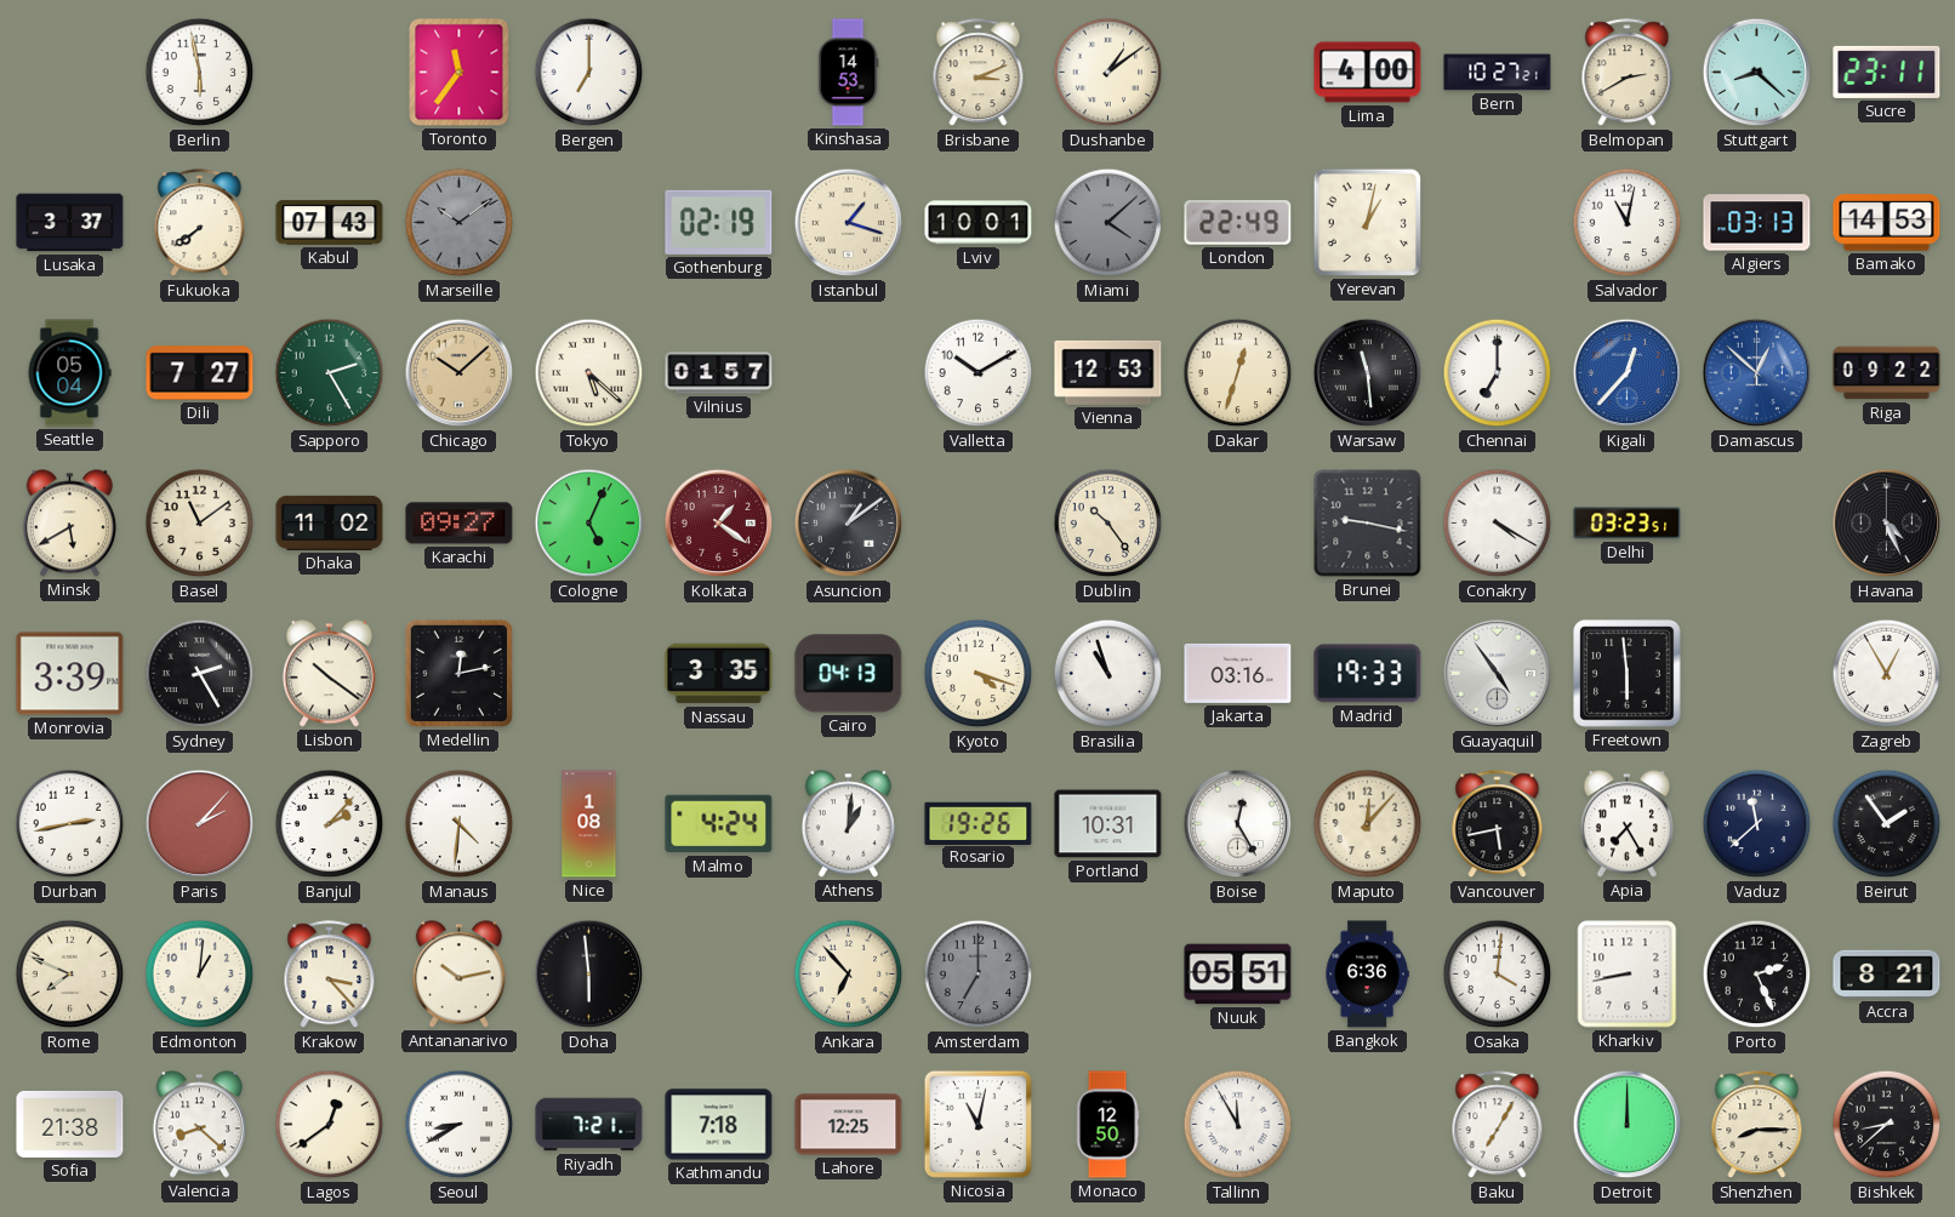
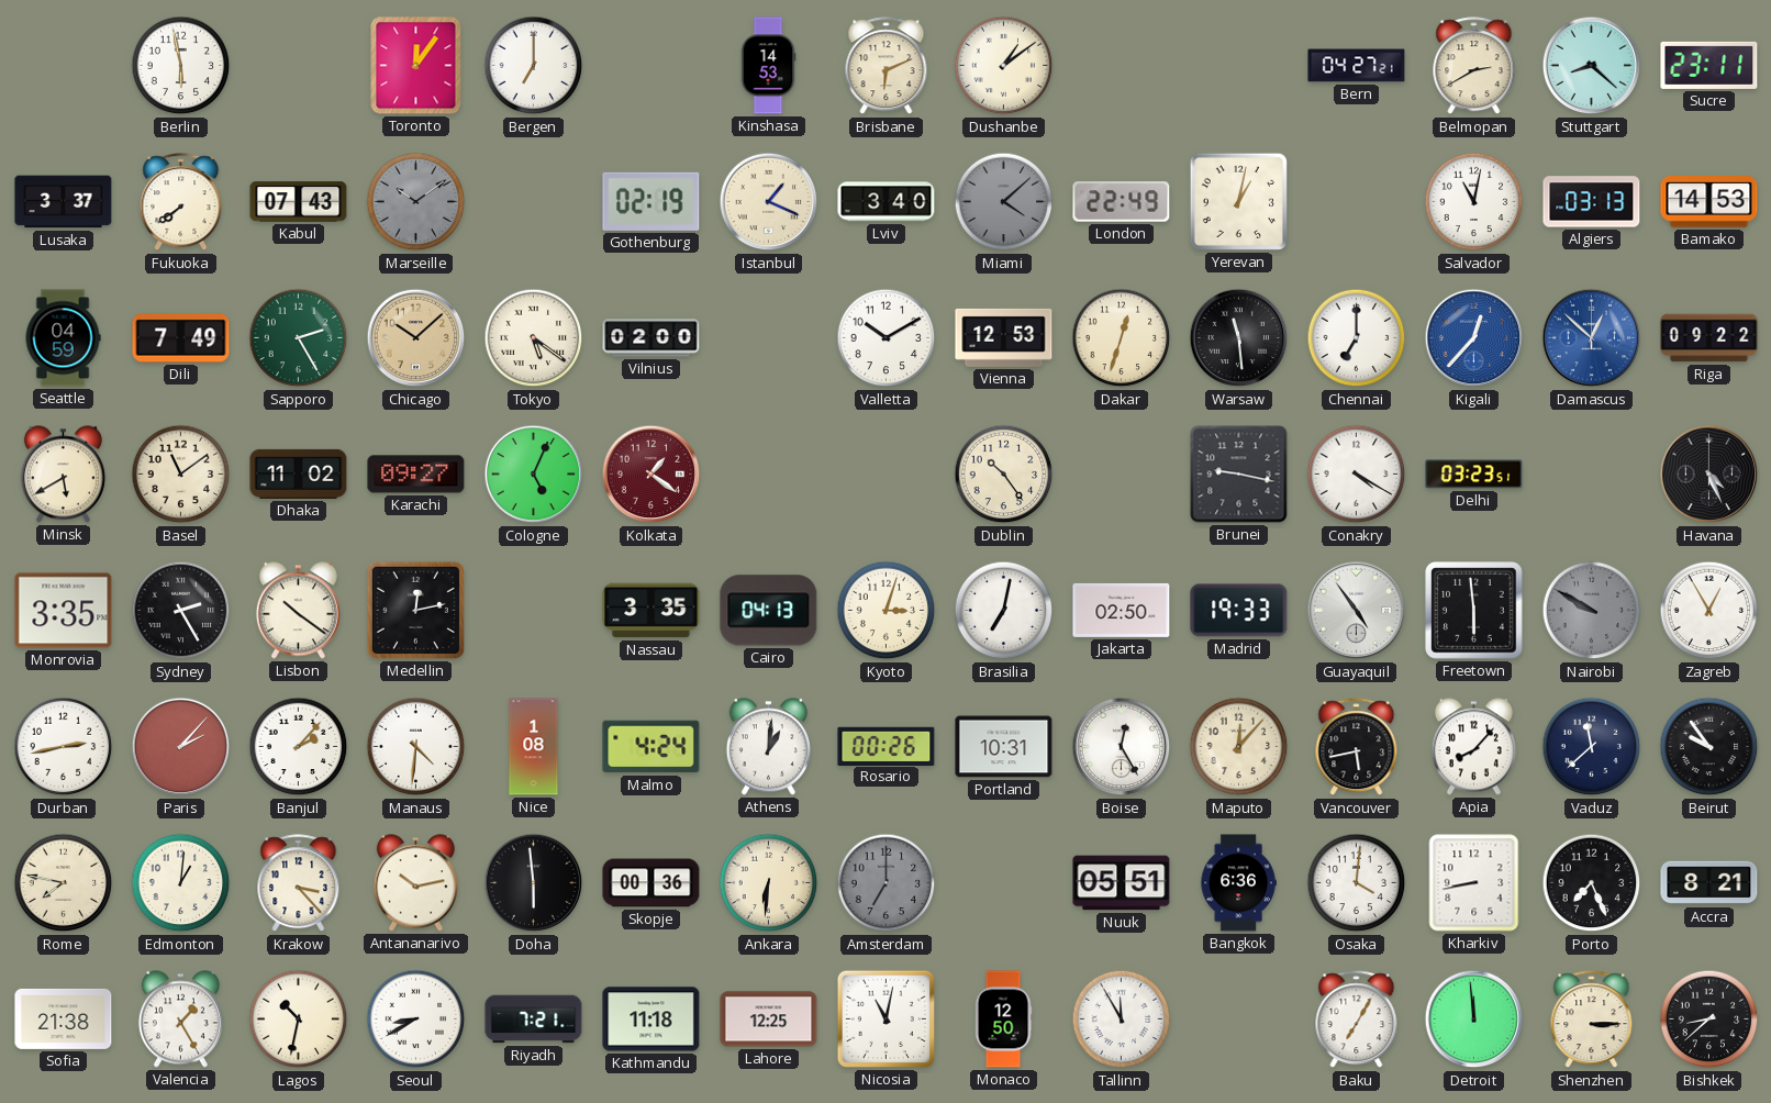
Toronto: 11:36 -> 12:06 (416, 66)
Brisbane: 3:11 -> 6:11 (887, 66)
Lima: 4:00 -> none (1368, 73)
Bern: 10:27 -> 04:27 (1357, 66)
Istanbul: 1:18 -> 1:19 (769, 202)
Lviv: 10:01 -> 3:40 (887, 202)
Seattle: 05:04 -> 04:59 (63, 338)
Dili: 7:27 -> 7:49 (181, 338)
Tokyo: 5:22 -> 5:21 (534, 338)
Vilnius: 01:57 -> 02:00 (651, 338)
Asuncion: 1:09 -> none (849, 524)
Monrovia: 3:39 -> 3:35 (64, 611)
Kyoto: 4:18 -> 3:03 (887, 611)
Brasilia: 10:57 -> 7:02 (1004, 611)
Jakarta: 03:16 -> 02:50 (1122, 610)
Nairobi: none -> 9:50 (1592, 611)
Rosario: 19:26 -> 00:26 (887, 746)
Apia: 7:25 -> 8:07 (1473, 747)
Beirut: 1:54 -> 9:54 (1709, 747)
Rome: 7:49 -> 7:47 (64, 883)
Skopje: none -> 00:36 (651, 883)
Ankara: 6:53 -> 6:31 (769, 883)
Porto: 2:26 -> 7:26 (1592, 883)
Valencia: 8:22 -> 1:25 (180, 1020)
Lagos: 12:39 -> 10:32 (299, 1020)
Kathmandu: 7:18 -> 11:18 (651, 1020)
Detroit: 12:00 -> 11:59 (1474, 1020)
Shenzhen: 8:15 -> 3:15 (1592, 1020)
